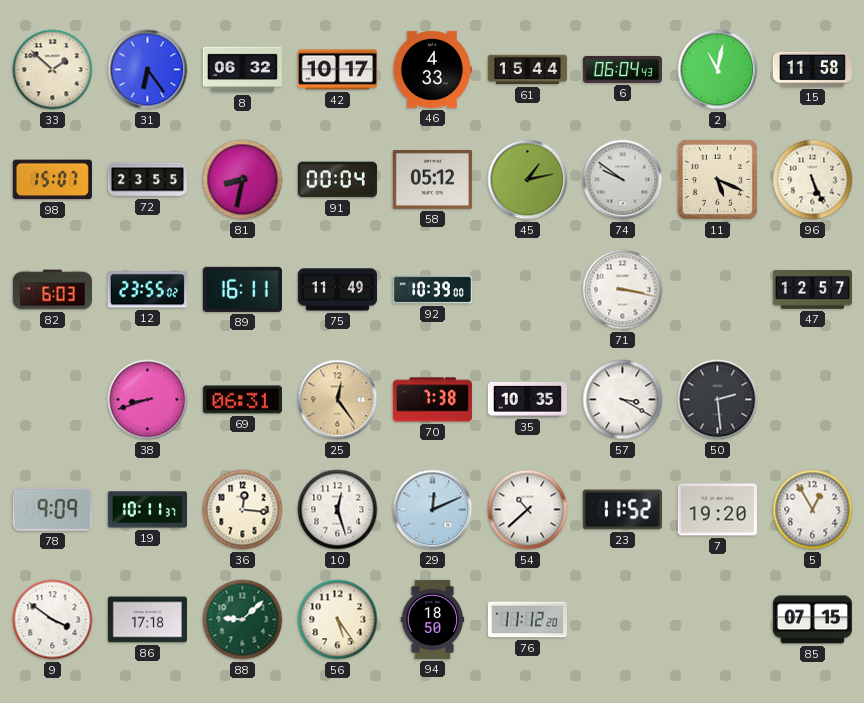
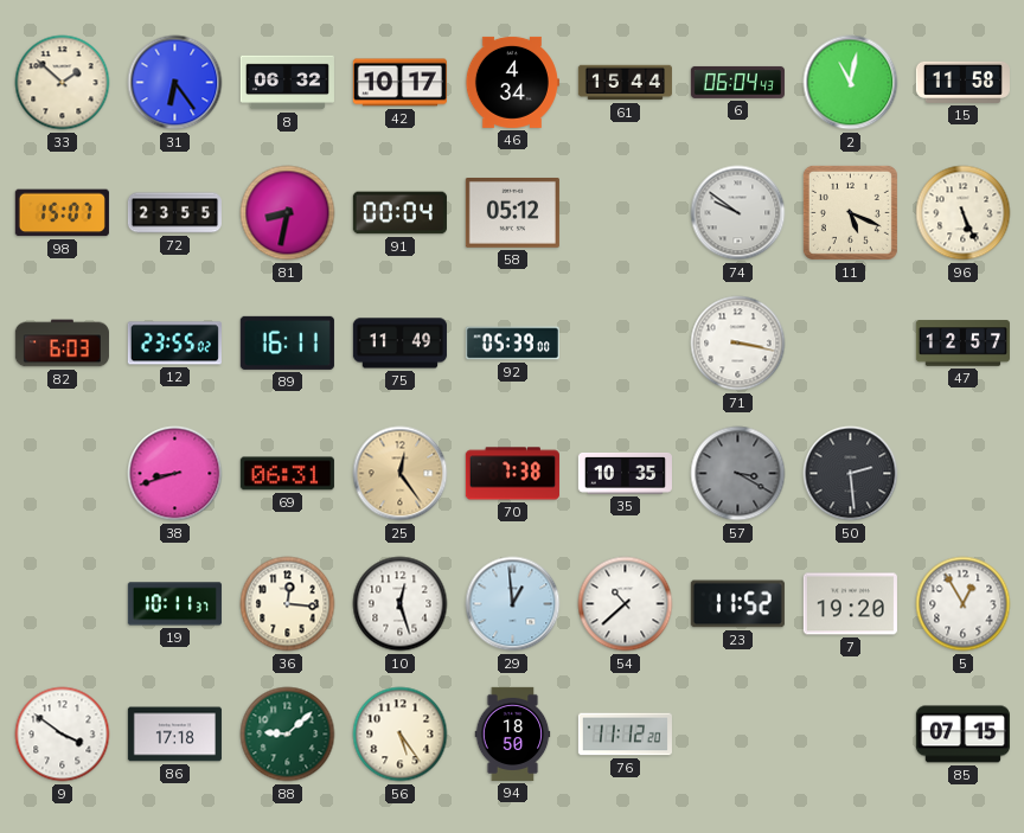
46: 4:33 -> 4:34 (512, 82)
45: 1:13 -> none (528, 180)
92: 10:39 -> 05:39 (512, 344)
57 dial: white -> grey (738, 474)
78: 9:09 -> none (52, 509)
29: 12:11 -> 12:59 (513, 604)
